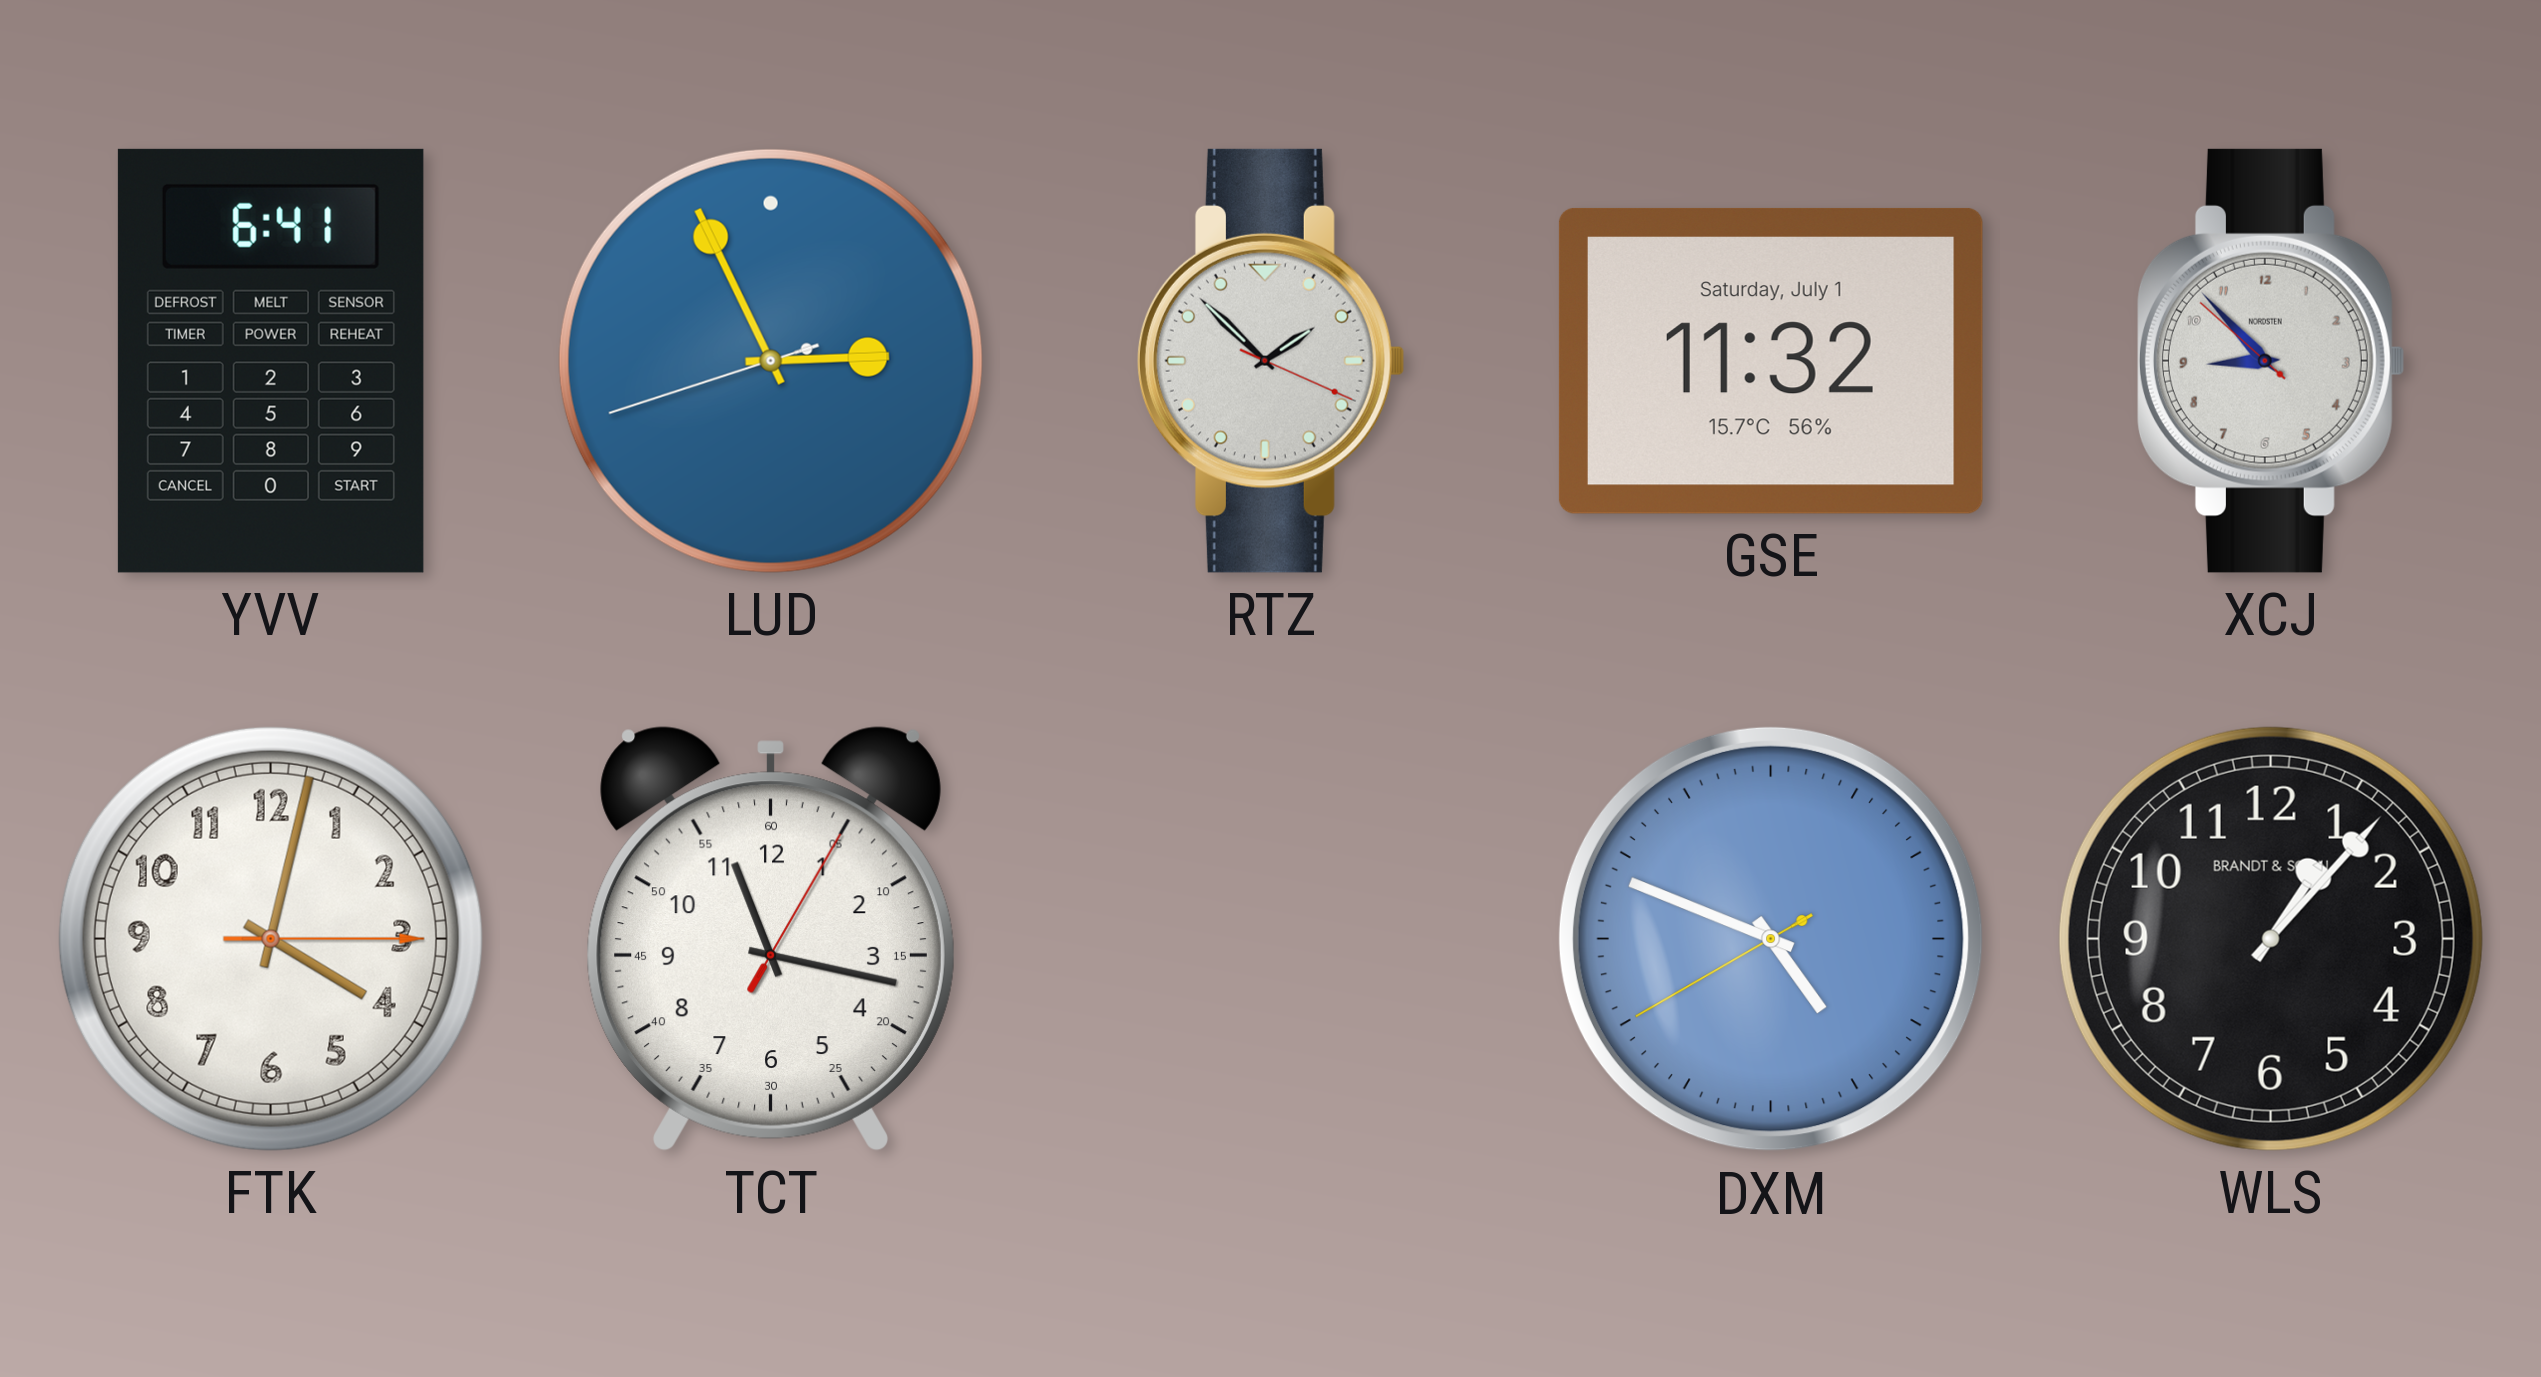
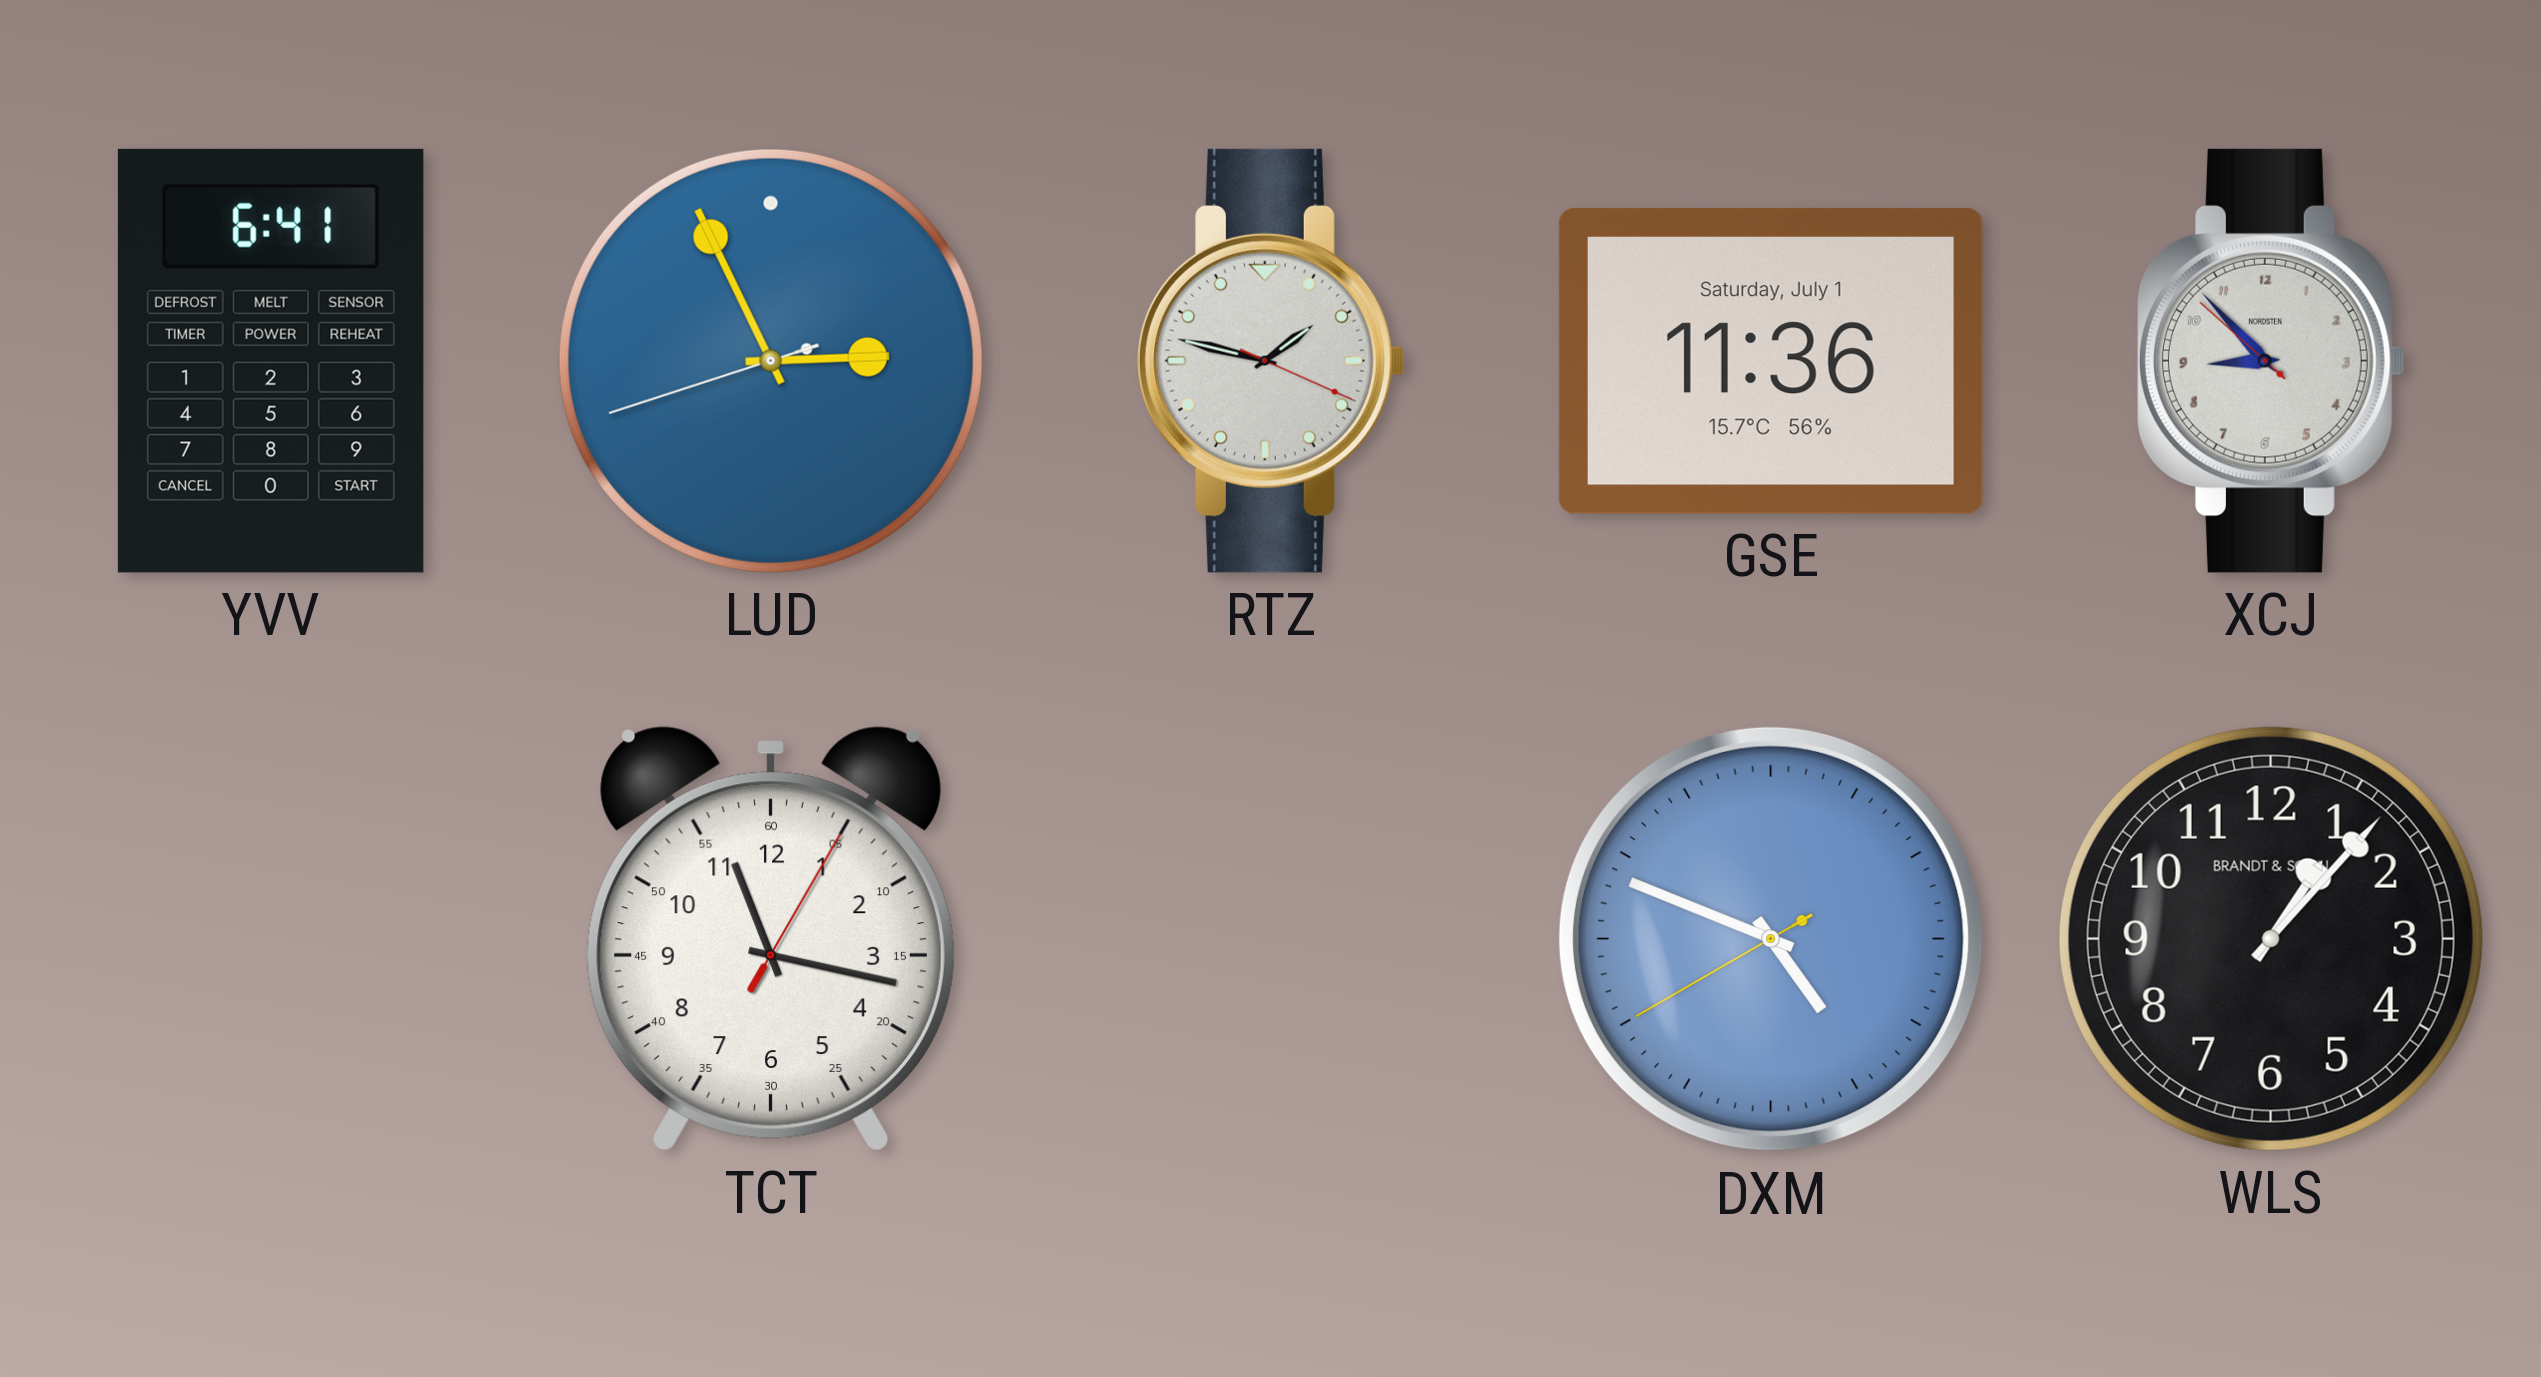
RTZ: 1:52 -> 1:47 (1271, 361)
GSE: 11:32 -> 11:36 (1771, 361)
FTK: 4:02 -> none (271, 939)
